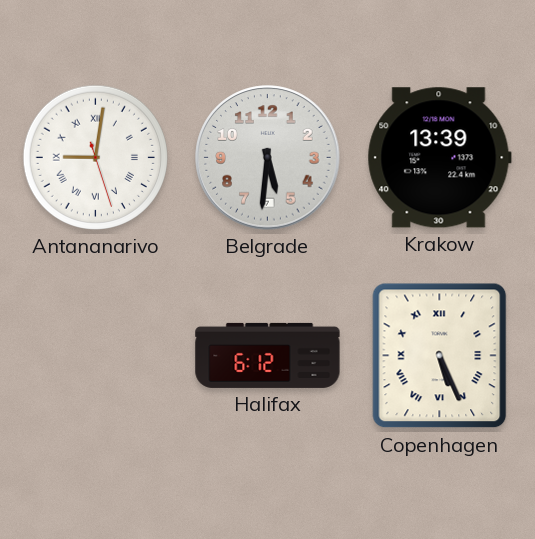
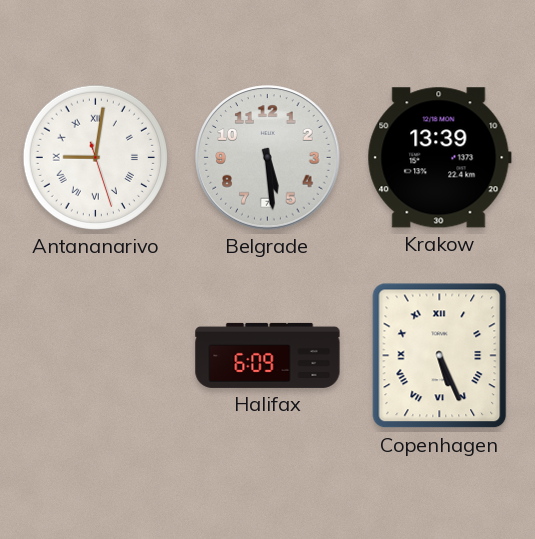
Belgrade: 5:31 -> 5:29 (268, 158)
Halifax: 6:12 -> 6:09 (268, 355)
